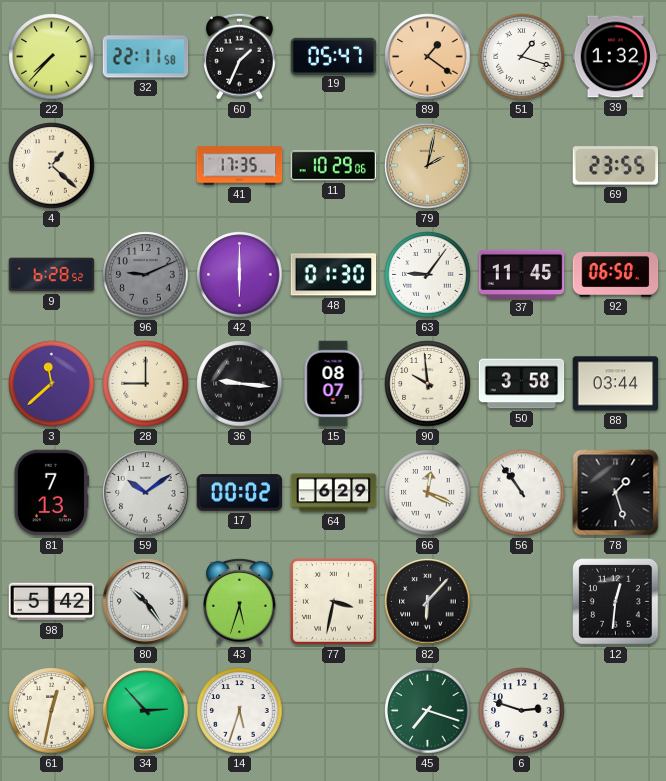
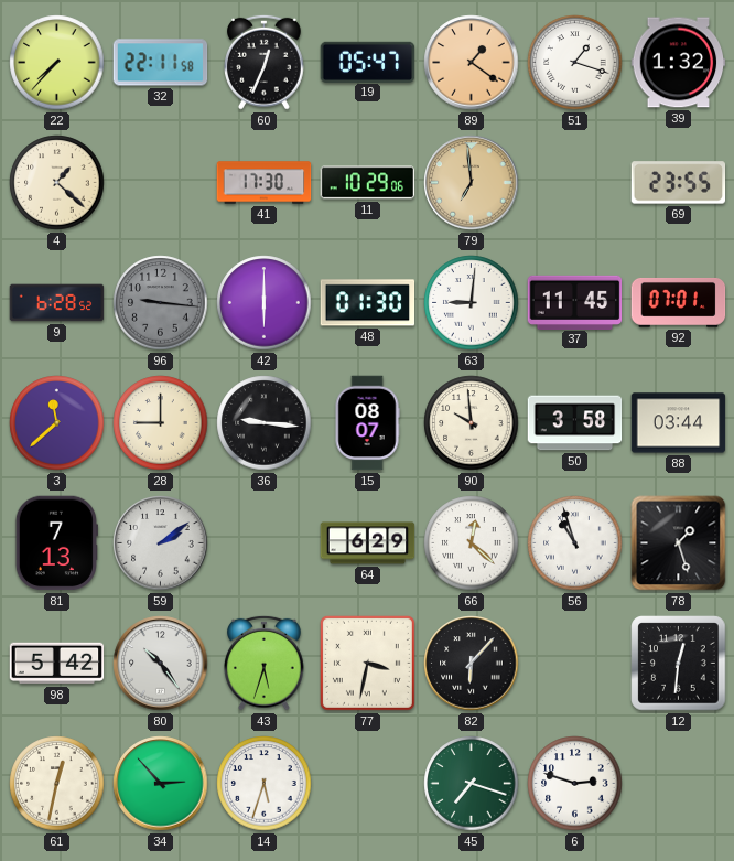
60: 1:34 -> 12:34 (265, 62)
41: 17:35 -> 17:30 (265, 183)
79: 2:02 -> 6:59 (472, 183)
96: 9:11 -> 9:16 (161, 303)
63: 9:06 -> 9:01 (472, 303)
92: 06:50 -> 07:01 (679, 302)
59: 10:09 -> 2:09 (161, 543)
17: 00:02 -> none (240, 493)
66: 12:19 -> 12:22 (472, 543)
56: 10:54 -> 10:57 (575, 543)
